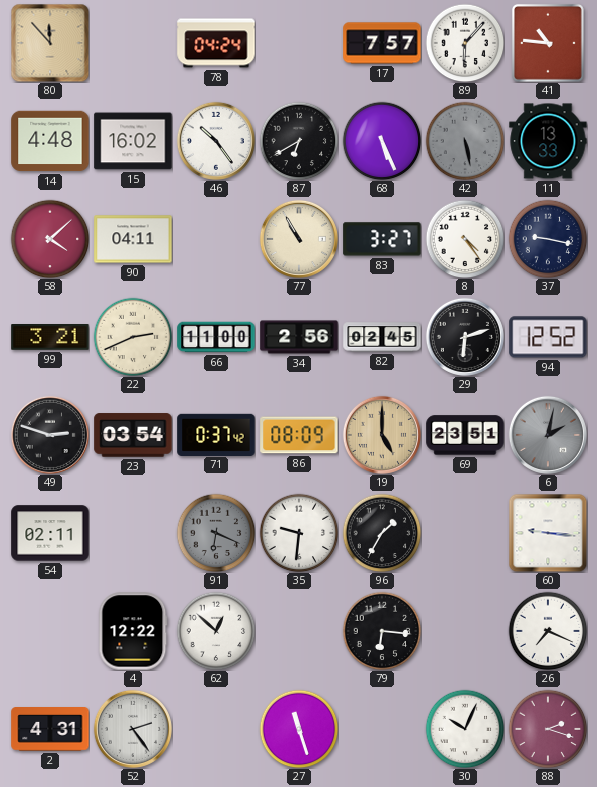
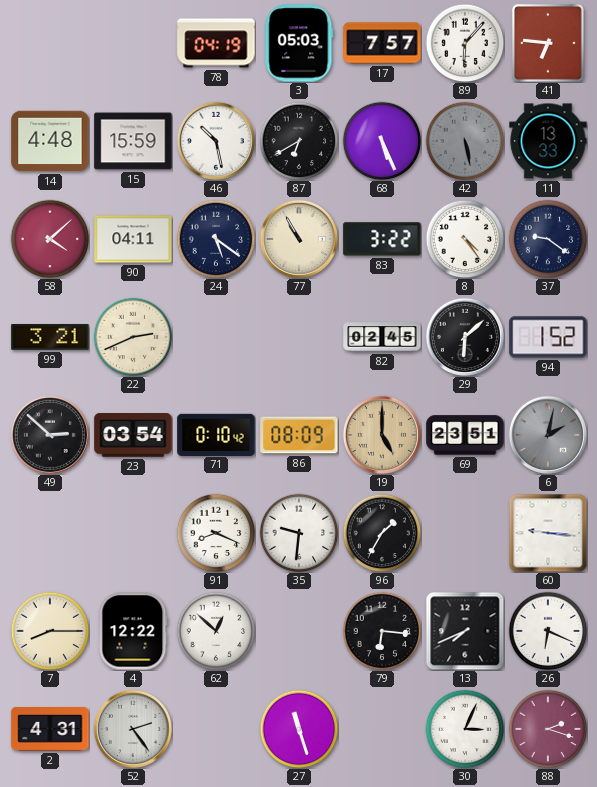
80: 11:53 -> none (50, 43)
78: 04:24 -> 04:19 (216, 43)
3: none -> 05:03 (299, 43)
41: 10:46 -> 6:46 (548, 43)
15: 16:02 -> 15:59 (133, 141)
46: 10:24 -> 10:28 (216, 141)
24: none -> 5:21 (216, 239)
83: 3:27 -> 3:22 (382, 239)
37: 9:17 -> 9:21 (548, 239)
66: 11:00 -> none (216, 337)
34: 2:56 -> none (299, 337)
29: 6:12 -> 6:08 (465, 337)
94: 12:52 -> 1:52 (548, 337)
49: 2:48 -> 2:52 (50, 435)
71: 0:37 -> 0:10 (216, 434)
54: 02:11 -> none (50, 533)
91: 6:19 -> 8:19 (216, 533)
91 dial: grey -> white (216, 533)
7: none -> 8:15 (50, 631)
13: none -> 7:41 (465, 631)
26: 7:19 -> 6:19 (548, 631)
30: 10:04 -> 3:04 (465, 729)
